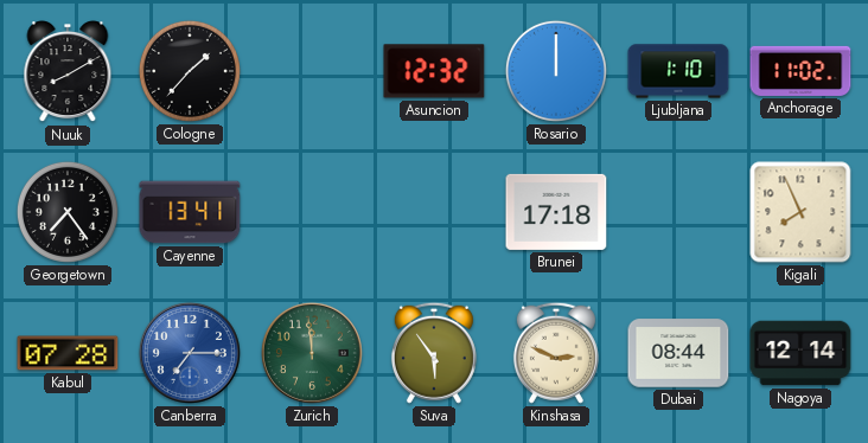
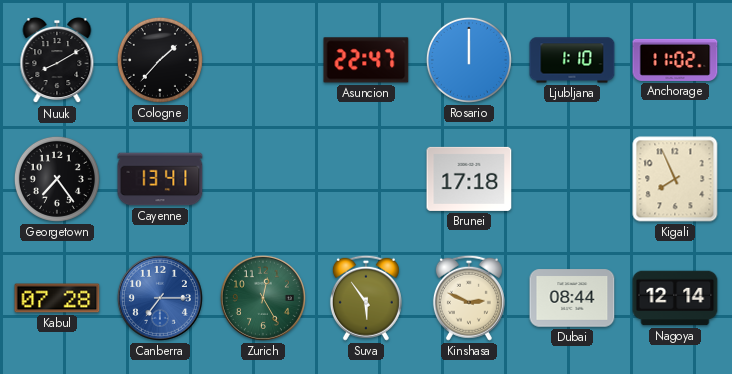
Asuncion: 12:32 -> 22:47 (366, 60)
Zurich: 11:59 -> 12:25 (263, 298)
